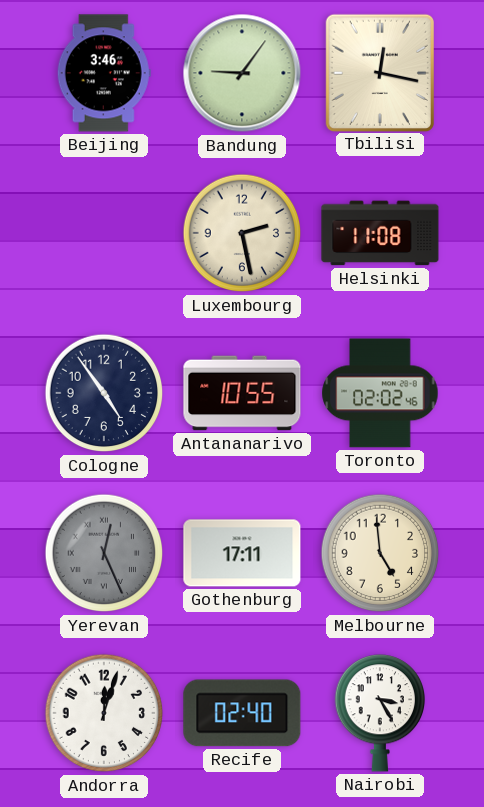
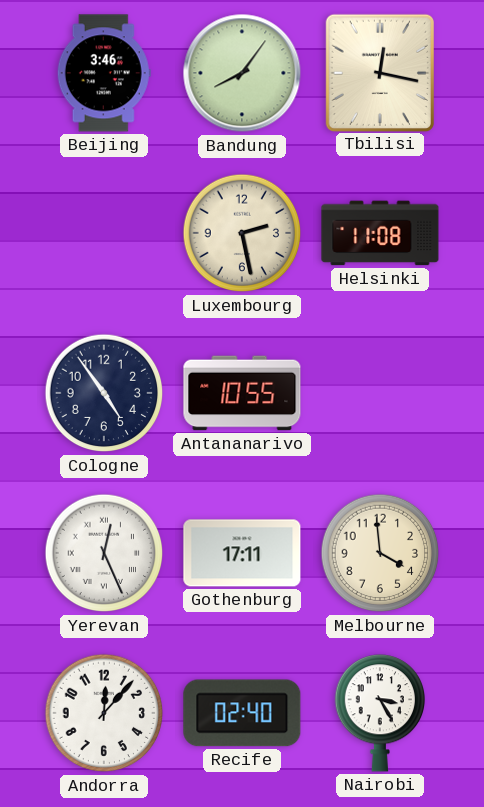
Bandung: 9:06 -> 8:06 (242, 73)
Toronto: 02:02 -> none (380, 393)
Yerevan dial: grey -> white (104, 553)
Melbourne: 4:59 -> 3:59 (380, 553)
Andorra: 12:03 -> 12:07 (104, 713)
